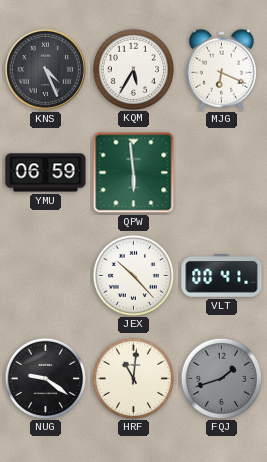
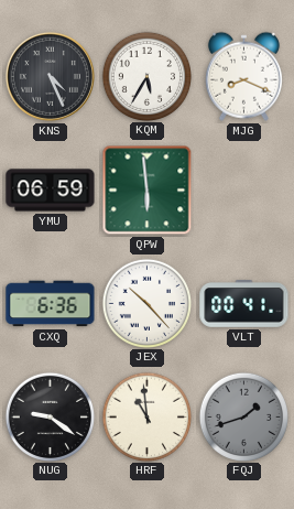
MJG: 6:19 -> 8:19 (243, 76)
CXQ: none -> 6:36 (51, 304)
HRF: 11:01 -> 10:59 (146, 416)
